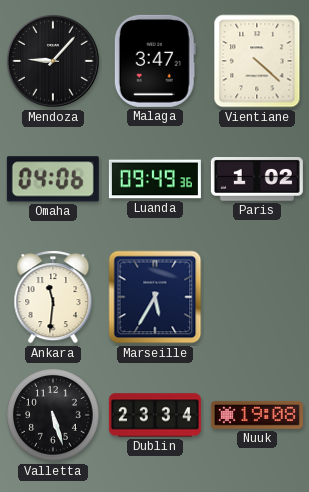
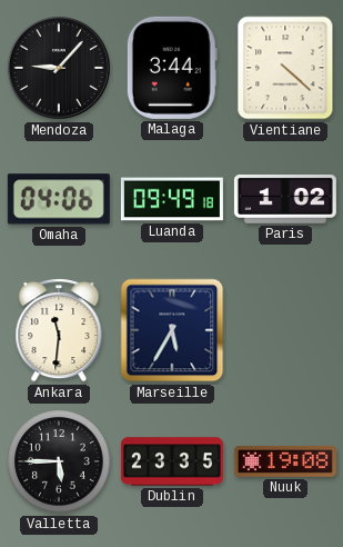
Malaga: 3:47 -> 3:44 (172, 68)
Luanda: 09:49:36 -> 09:49:18 (172, 199)
Valletta: 5:27 -> 5:45 (59, 461)
Dublin: 23:34 -> 23:35 (172, 461)
